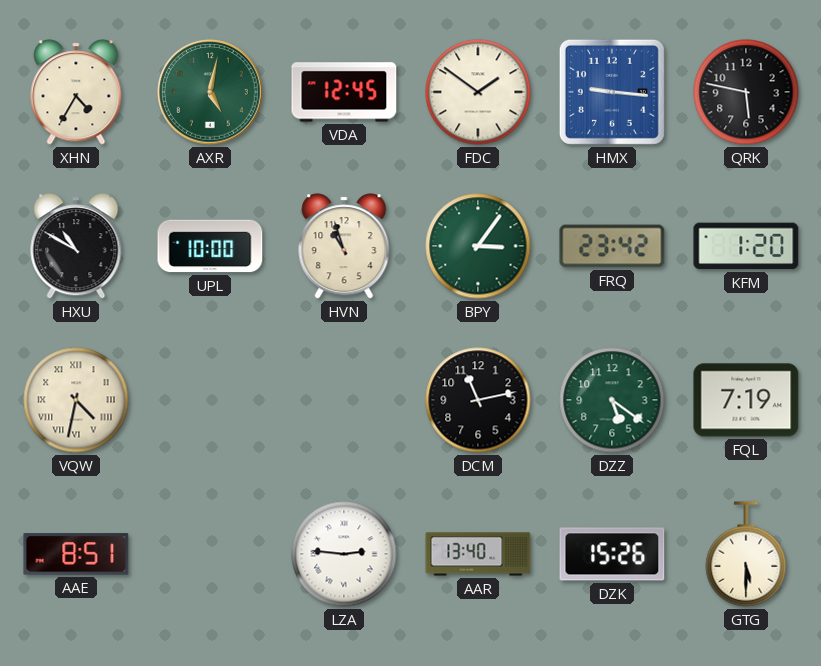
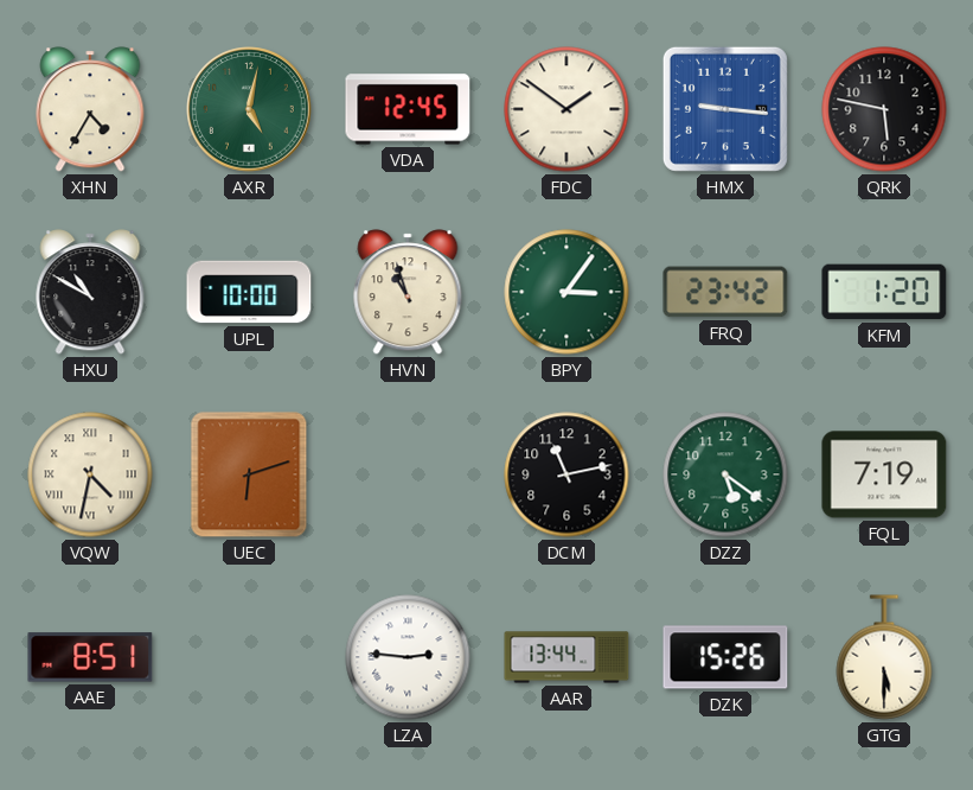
UEC: none -> 6:12 (249, 474)
AAR: 13:40 -> 13:44 (566, 657)
